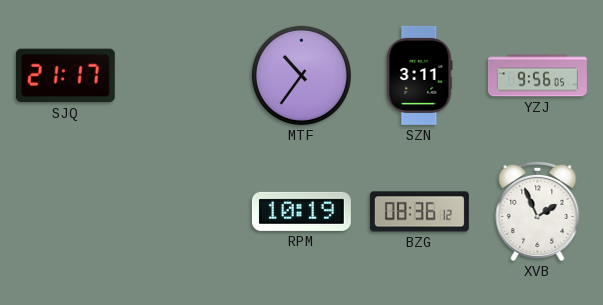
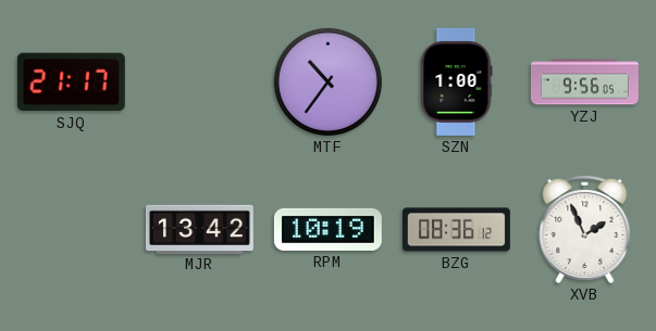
SZN: 3:11 -> 1:00 (456, 81)
MJR: none -> 13:42 (199, 229)
